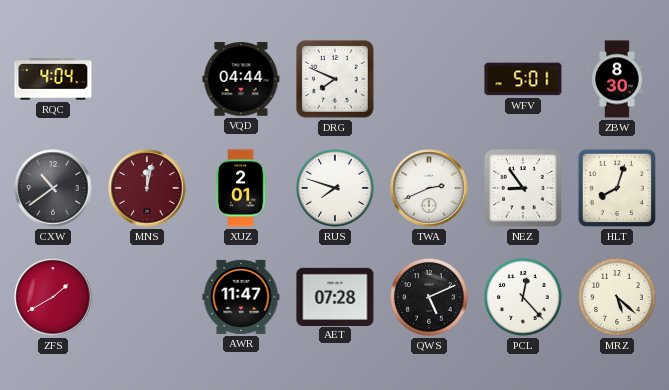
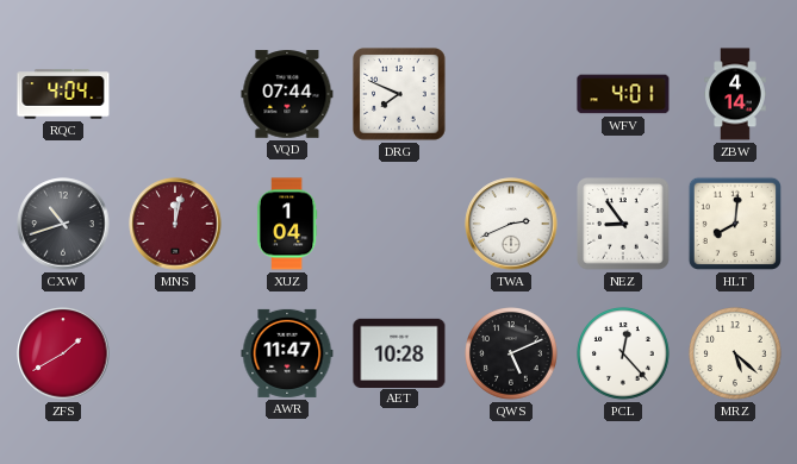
VQD: 04:44 -> 07:44 (287, 94)
WFV: 5:01 -> 4:01 (623, 94)
ZBW: 8:30 -> 4:14 (735, 94)
CXW: 10:39 -> 10:42 (63, 224)
XUZ: 2:01 -> 1:04 (287, 224)
RUS: 7:48 -> none (336, 189)
HLT: 8:03 -> 8:01 (735, 224)
AET: 07:28 -> 10:28 (399, 352)
